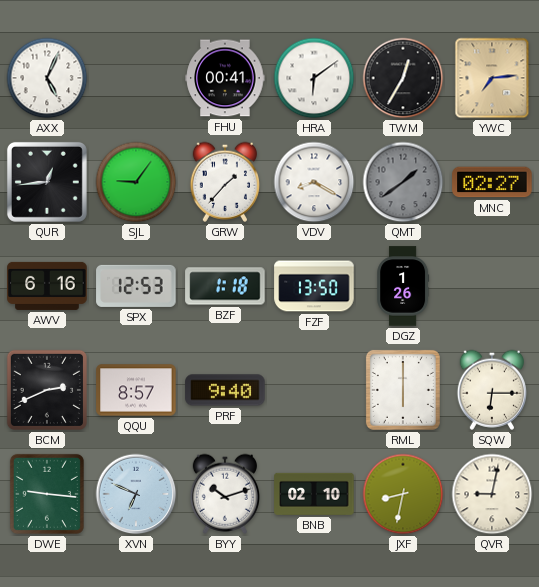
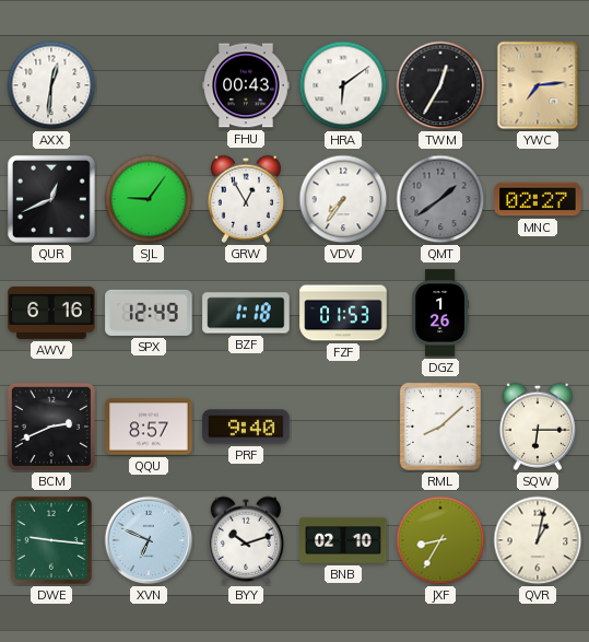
AXX: 5:04 -> 12:31 (51, 85)
FHU: 00:41 -> 00:43 (246, 85)
QUR: 12:44 -> 12:41 (51, 199)
GRW: 1:37 -> 12:55 (245, 199)
VDV: 8:20 -> 7:36 (343, 199)
SPX: 12:53 -> 12:49 (149, 313)
FZF: 13:50 -> 01:53 (343, 313)
RML: 6:00 -> 8:08 (440, 427)
JXF: 8:32 -> 8:35 (440, 540)
QVR: 9:02 -> 1:02 (538, 540)
